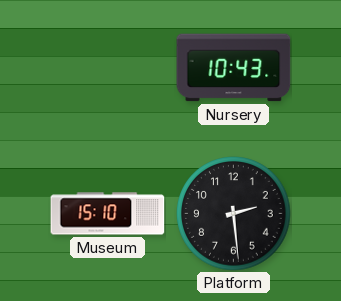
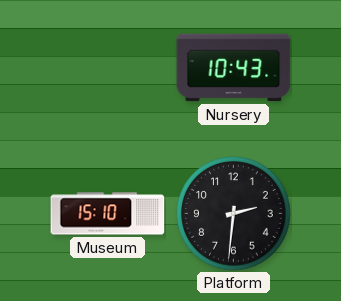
Platform: 2:29 -> 2:31 (234, 214)
